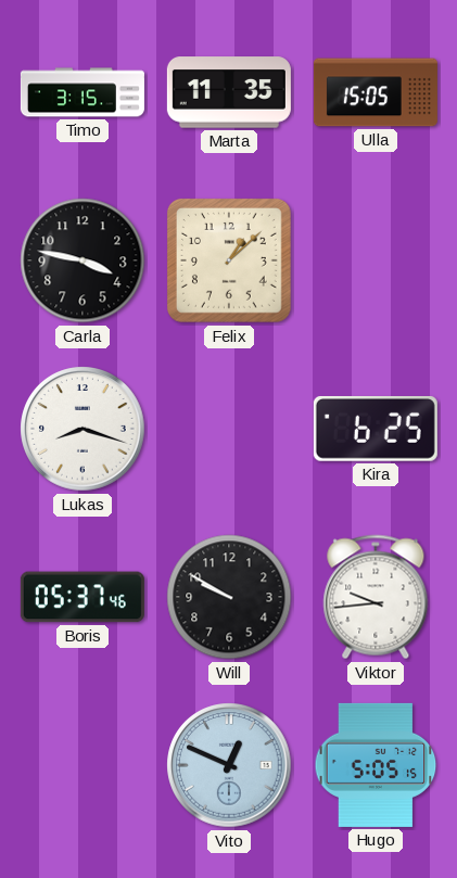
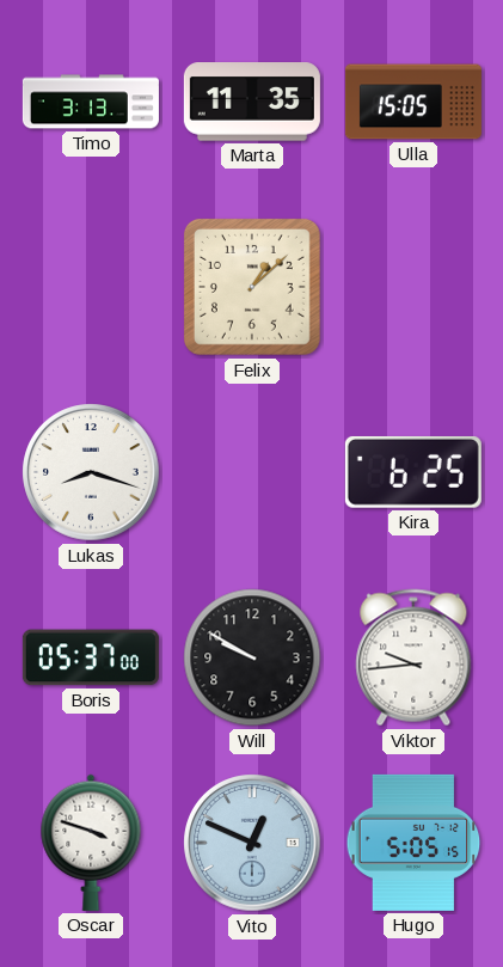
Timo: 3:15 -> 3:13 (91, 102)
Carla: 3:47 -> none (82, 260)
Boris: 05:37:46 -> 05:37:00 (91, 657)
Oscar: none -> 3:48 (91, 843)
